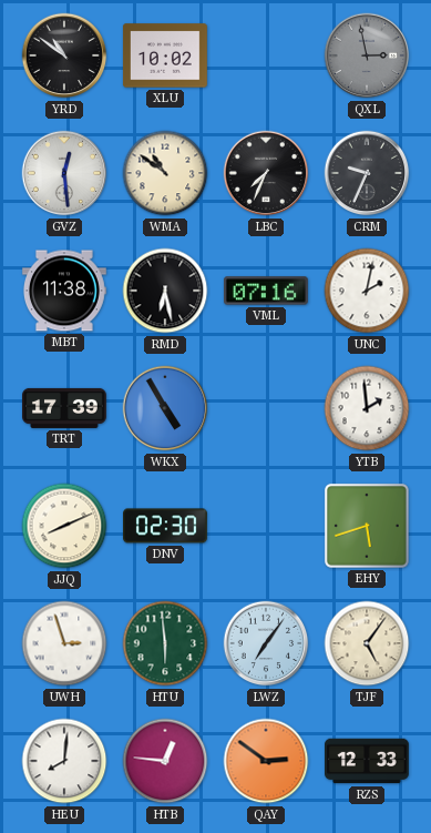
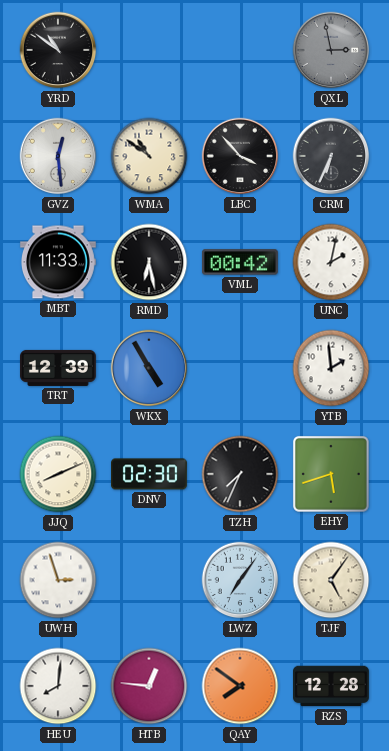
XLU: 10:02 -> none (165, 55)
LBC: 7:34 -> 3:53 (240, 156)
CRM: 9:34 -> 6:34 (331, 156)
MBT: 11:38 -> 11:33 (58, 262)
VML: 07:16 -> 00:42 (240, 262)
TRT: 17:39 -> 12:39 (59, 368)
TZH: none -> 7:34 (240, 474)
HTU: 5:59 -> none (165, 643)
QAY: 2:51 -> 7:51 (240, 686)
RZS: 12:33 -> 12:28 (332, 686)
